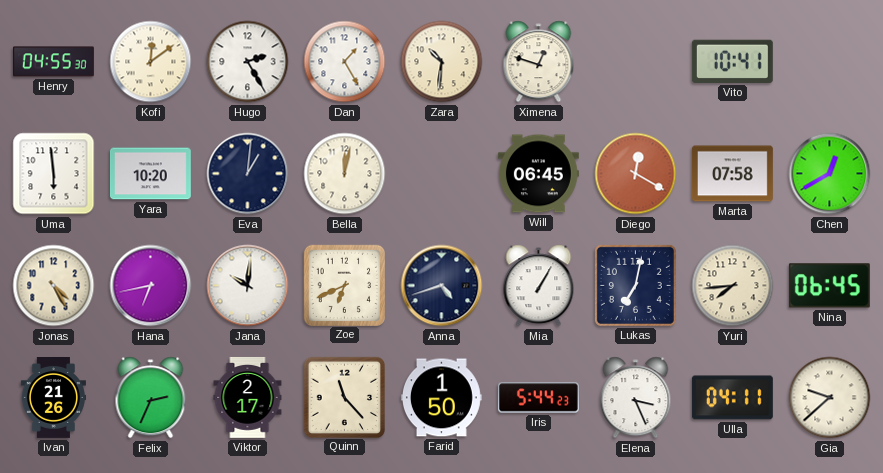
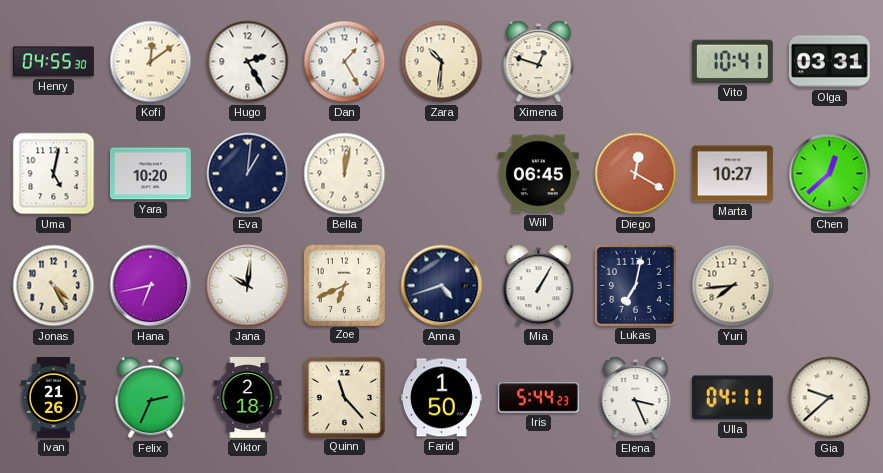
Olga: none -> 03:31 (829, 62)
Uma: 5:59 -> 5:02 (54, 174)
Marta: 07:58 -> 10:27 (732, 174)
Chen: 12:40 -> 12:38 (830, 174)
Nina: 06:45 -> none (829, 286)
Viktor: 2:17 -> 2:18 (248, 397)
